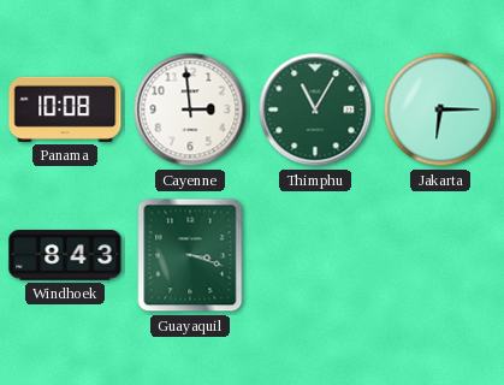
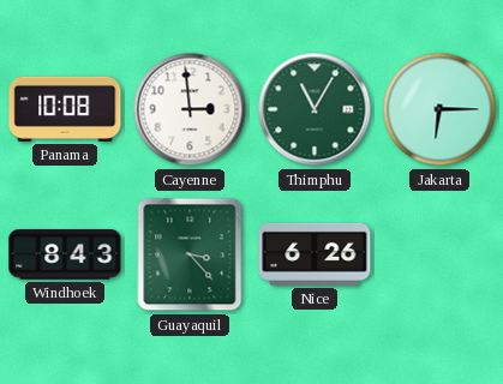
Guayaquil: 3:18 -> 3:23 (190, 254)
Nice: none -> 6:26 (315, 254)
